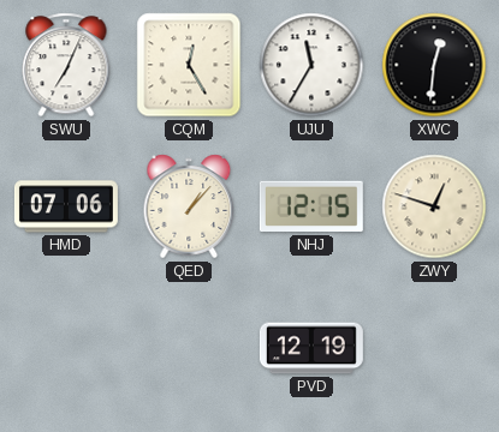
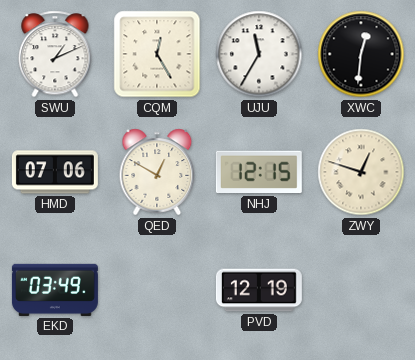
SWU: 7:04 -> 1:11 (55, 54)
QED: 1:07 -> 12:50 (157, 172)
EKD: none -> 03:49 (55, 290)
